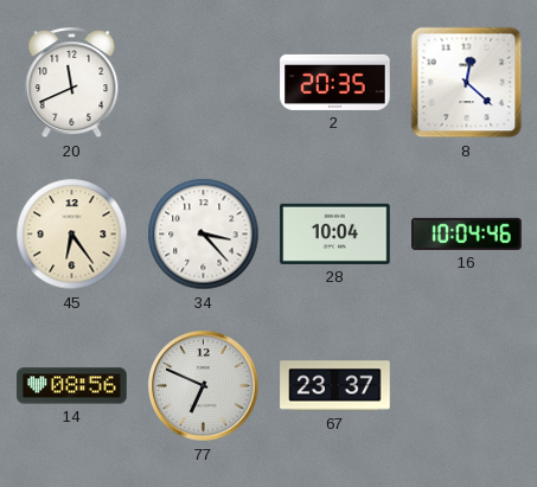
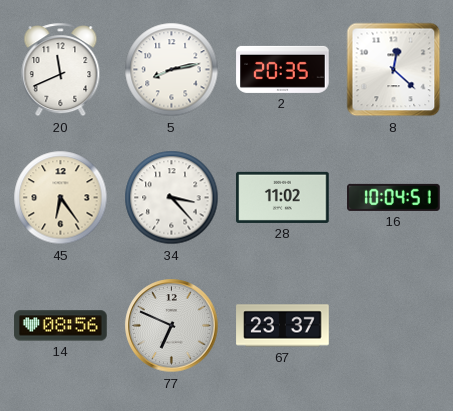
5: none -> 8:13 (172, 70)
28: 10:04 -> 11:02 (283, 197)
16: 10:04:46 -> 10:04:51 (394, 197)
